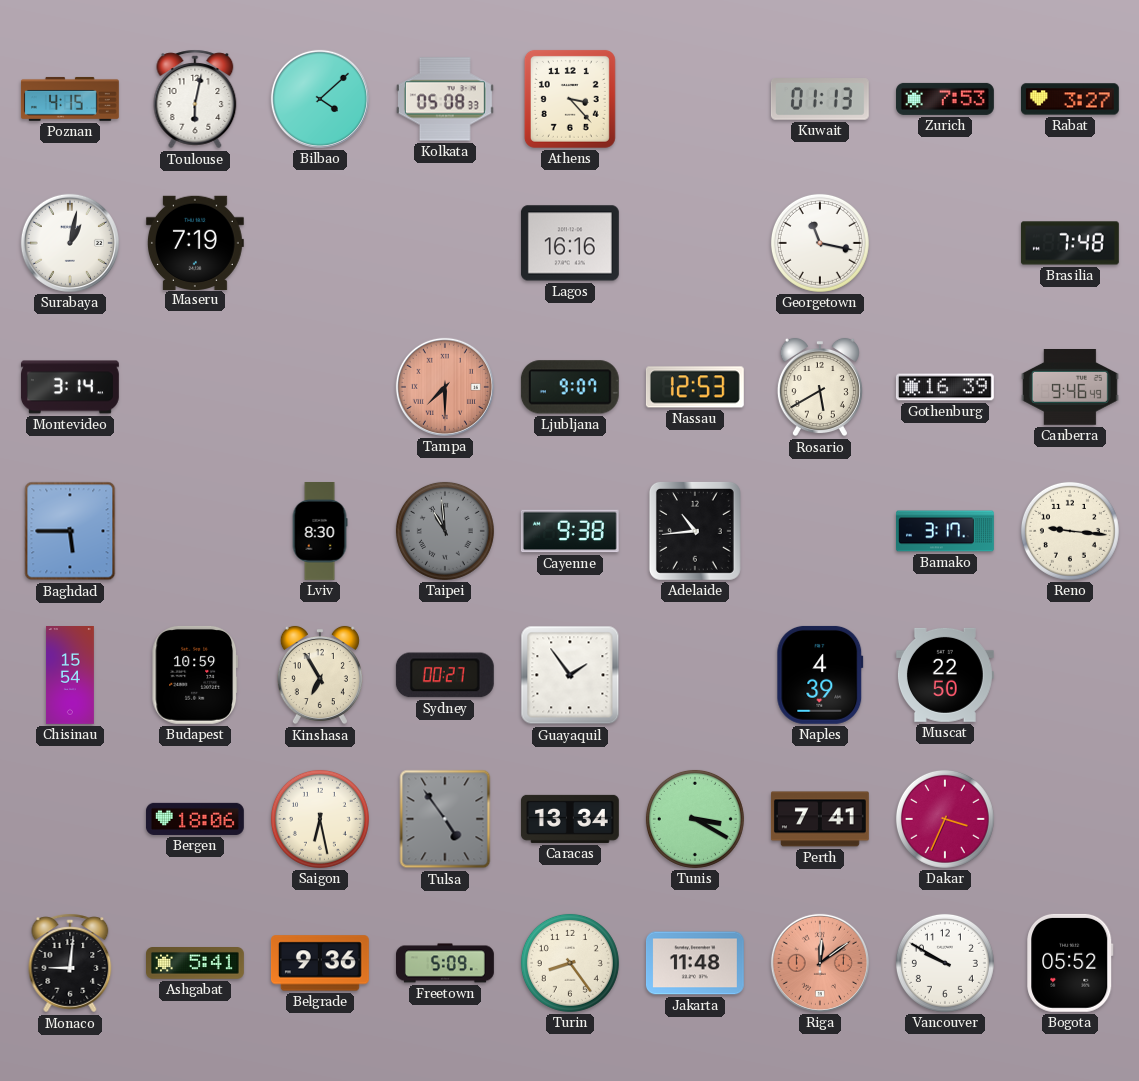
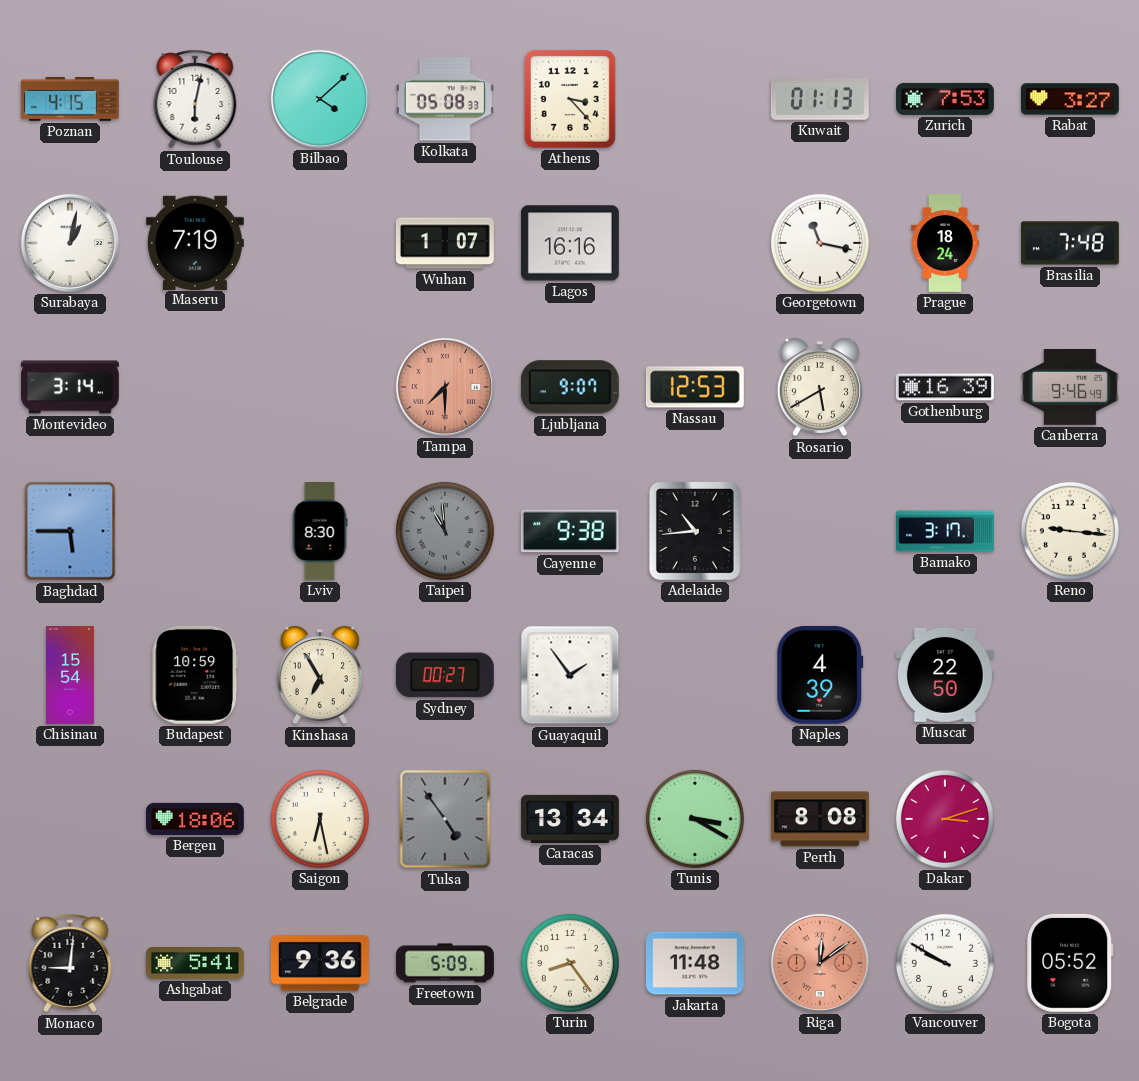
Wuhan: none -> 1:07 (445, 243)
Prague: none -> 18:24 (945, 244)
Perth: 7:41 -> 8:08 (820, 819)
Dakar: 3:34 -> 3:12 (945, 819)
